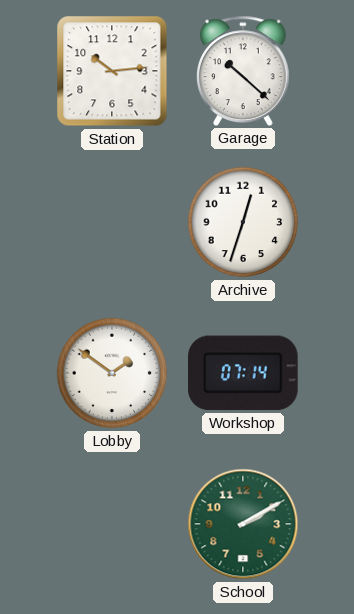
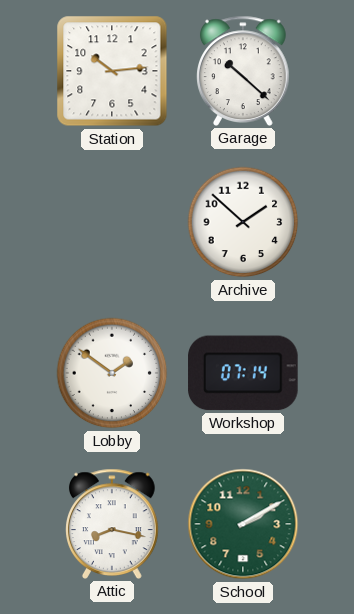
Archive: 12:33 -> 1:52 (243, 222)
Attic: none -> 8:17 (113, 524)
